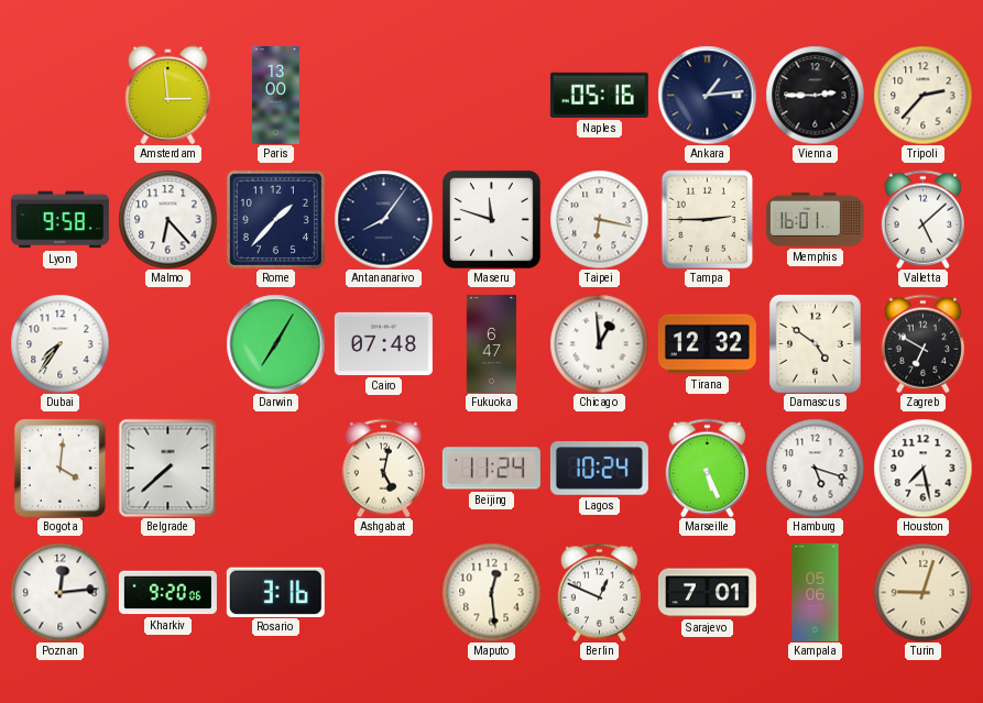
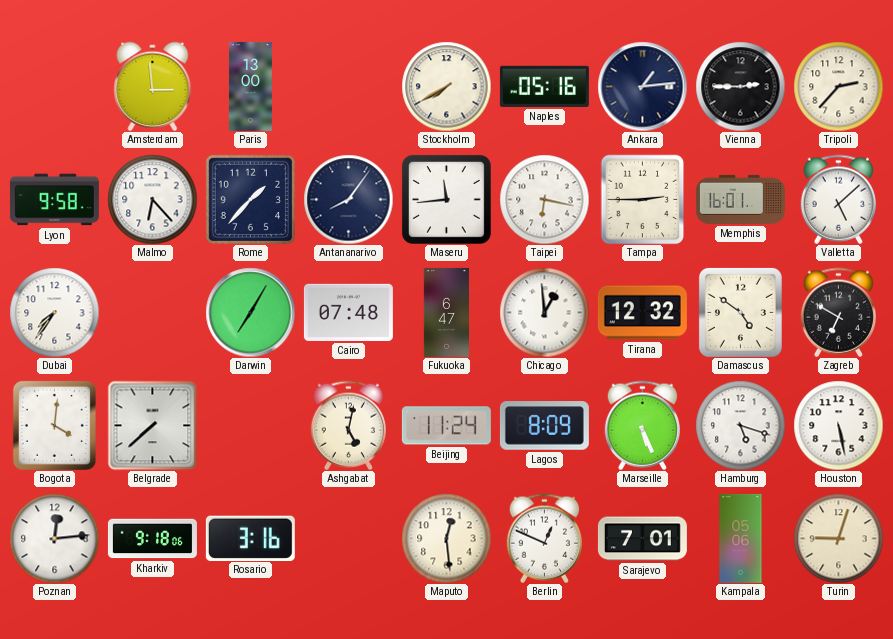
Stockholm: none -> 7:40 (446, 86)
Maseru: 11:48 -> 11:44 (446, 199)
Lagos: 10:24 -> 8:09 (544, 426)
Houston: 7:28 -> 5:28 (838, 425)
Kharkiv: 9:20 -> 9:18 (152, 539)
